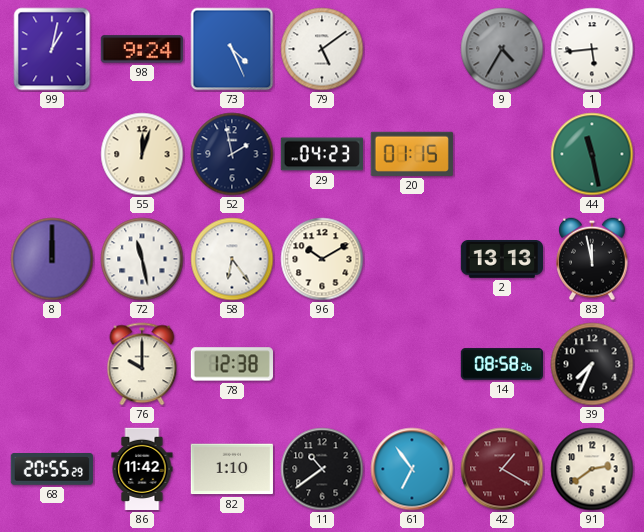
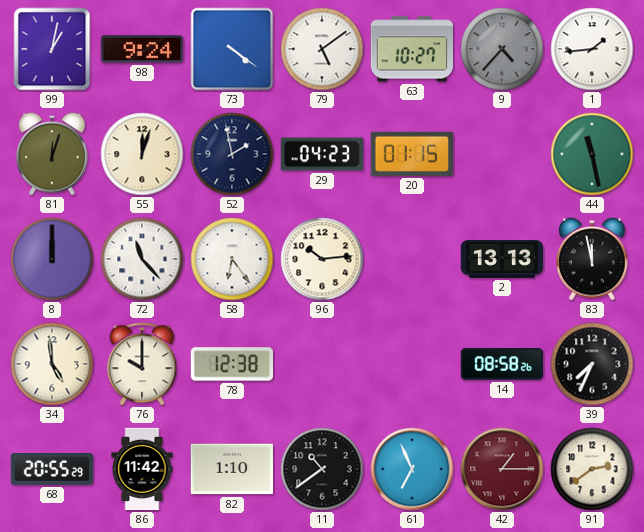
73: 4:26 -> 4:21 (232, 49)
63: none -> 10:27 (411, 49)
9: 4:35 -> 4:37 (502, 49)
1: 5:44 -> 1:44 (592, 49)
81: none -> 12:03 (52, 154)
72: 11:28 -> 11:23 (142, 259)
96: 10:10 -> 10:14 (322, 259)
34: none -> 4:59 (52, 364)
61: 6:54 -> 6:56 (412, 469)
42: 1:20 -> 1:15 (502, 469)
